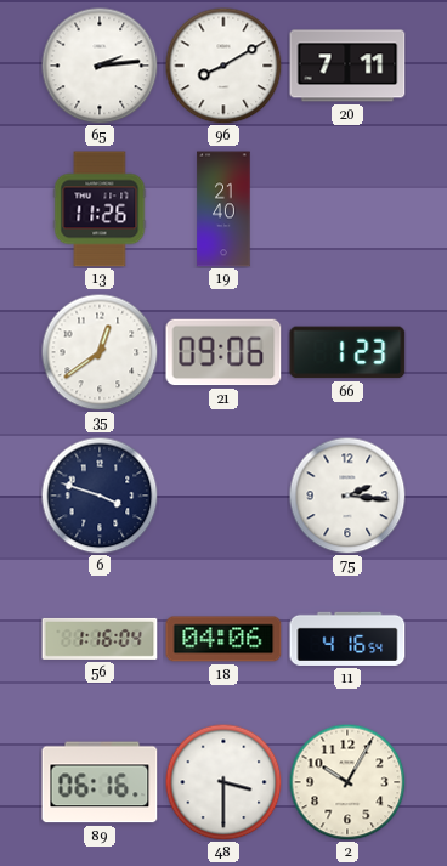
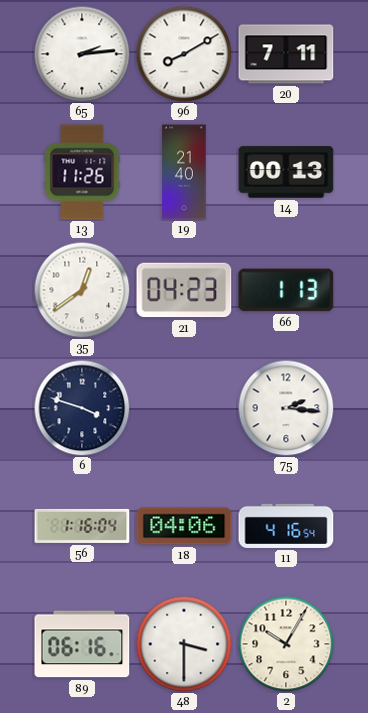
14: none -> 00:13 (286, 172)
21: 09:06 -> 04:23 (184, 290)
66: 1:23 -> 1:13 (286, 290)
